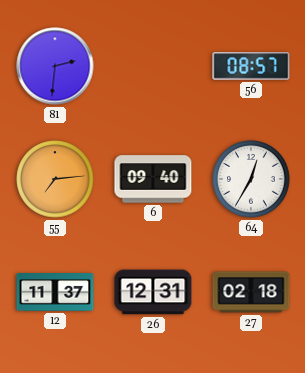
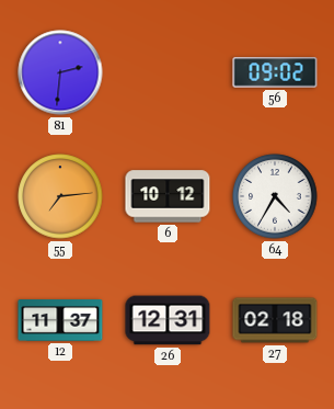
56: 08:57 -> 09:02 (275, 72)
6: 09:40 -> 10:12 (168, 196)
64: 12:35 -> 4:35 (275, 196)
